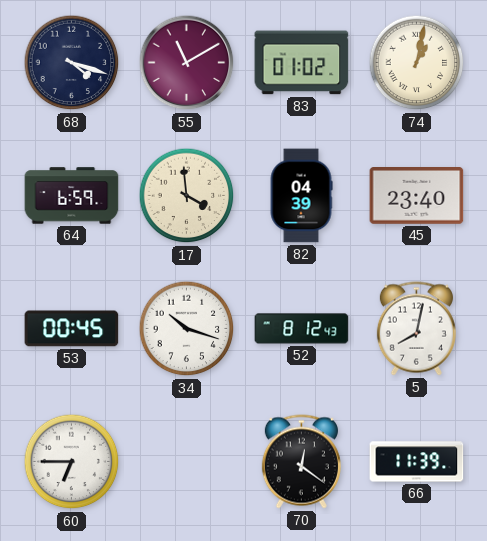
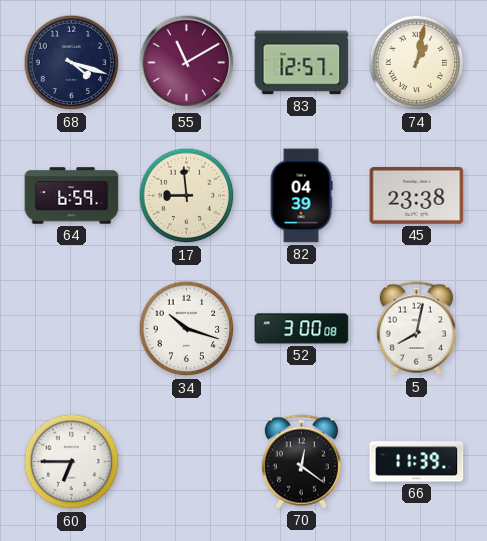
83: 01:02 -> 12:57 (302, 63)
17: 3:59 -> 8:59 (187, 196)
45: 23:40 -> 23:38 (417, 196)
53: 00:45 -> none (72, 329)
52: 8:12 -> 3:00 (302, 329)
